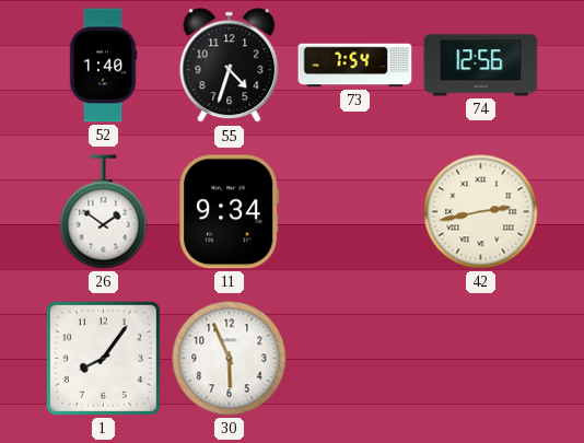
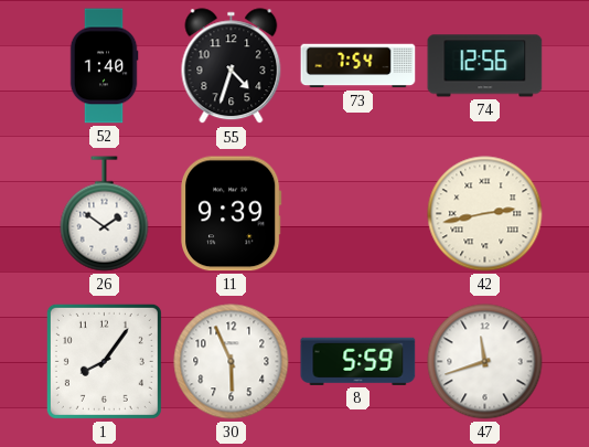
11: 9:34 -> 9:39 (232, 214)
8: none -> 5:59 (358, 361)
47: none -> 11:42 (485, 362)
